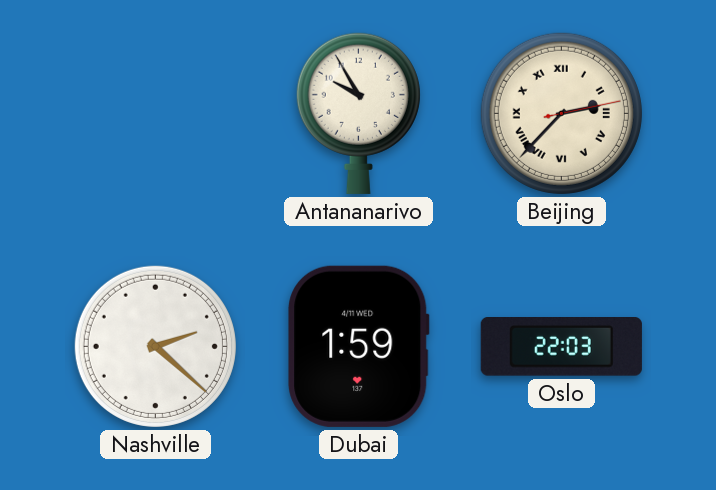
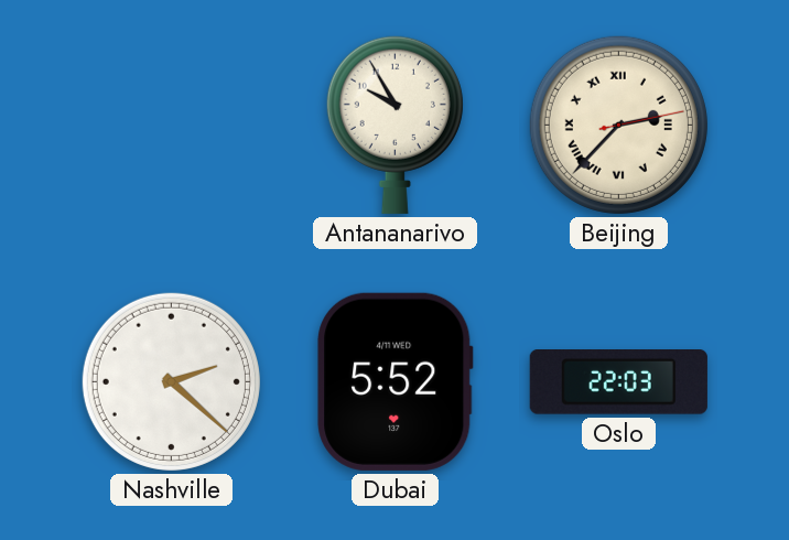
Dubai: 1:59 -> 5:52 (396, 381)
